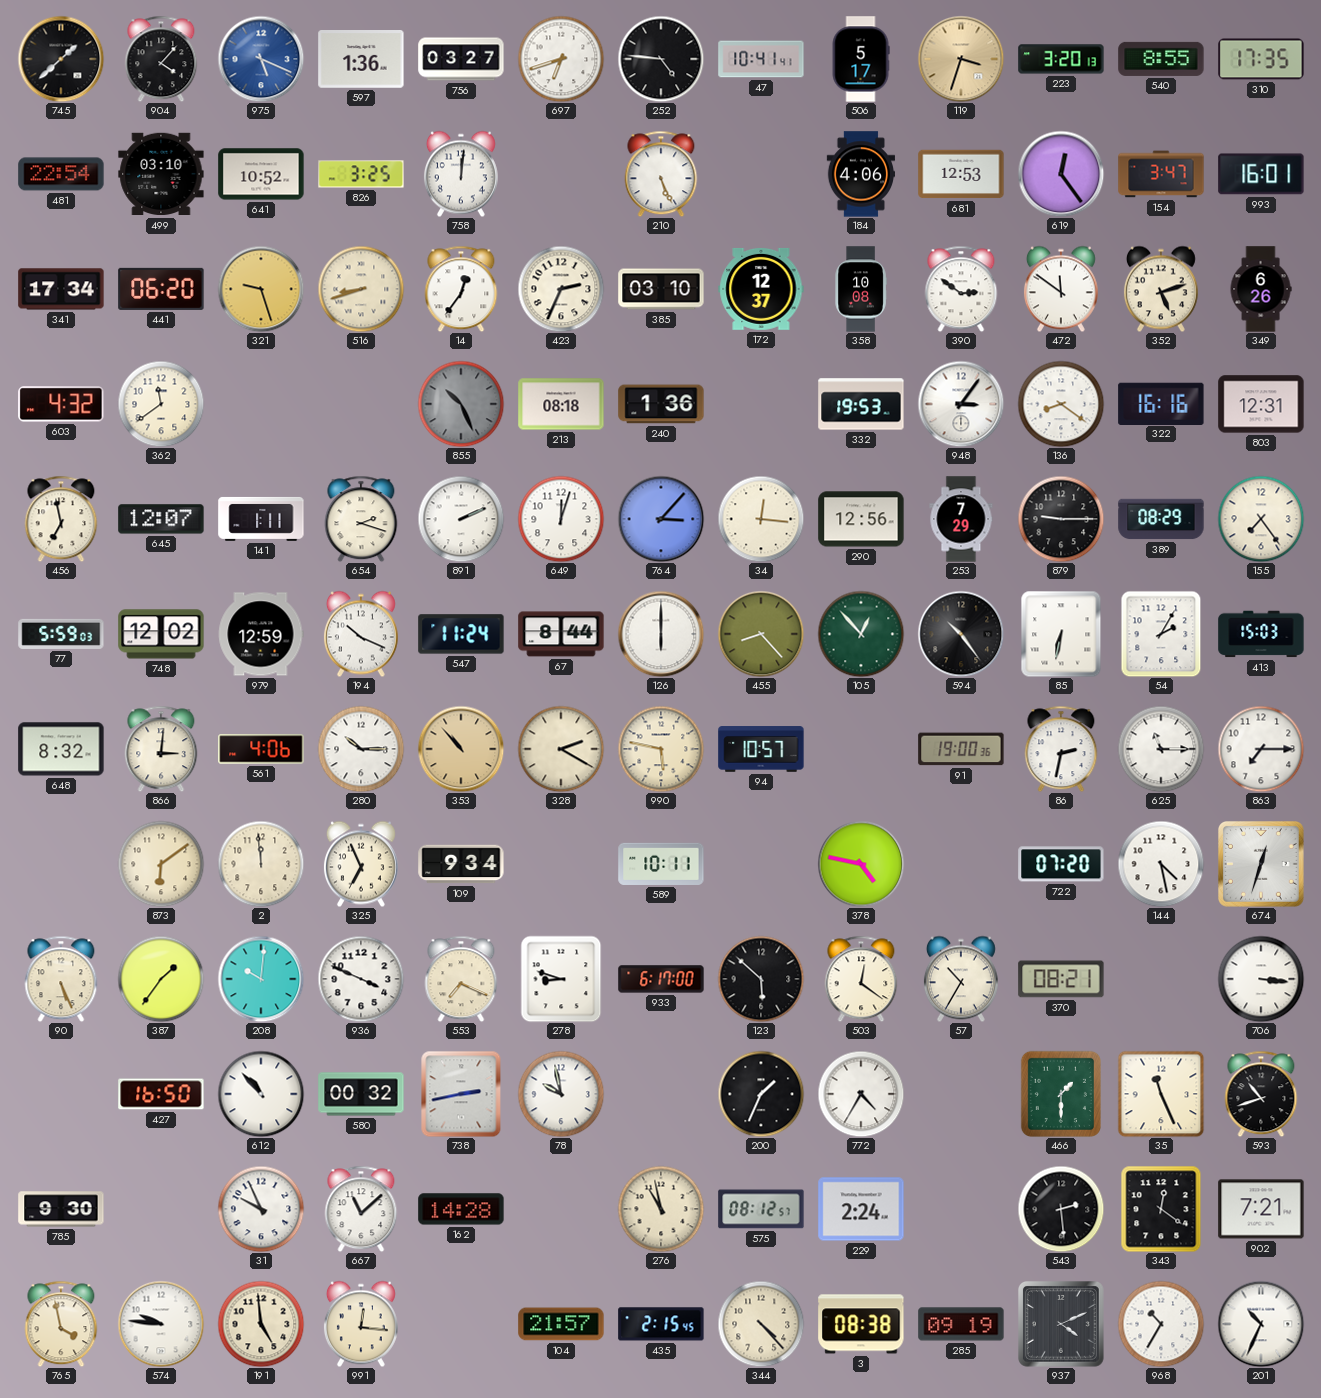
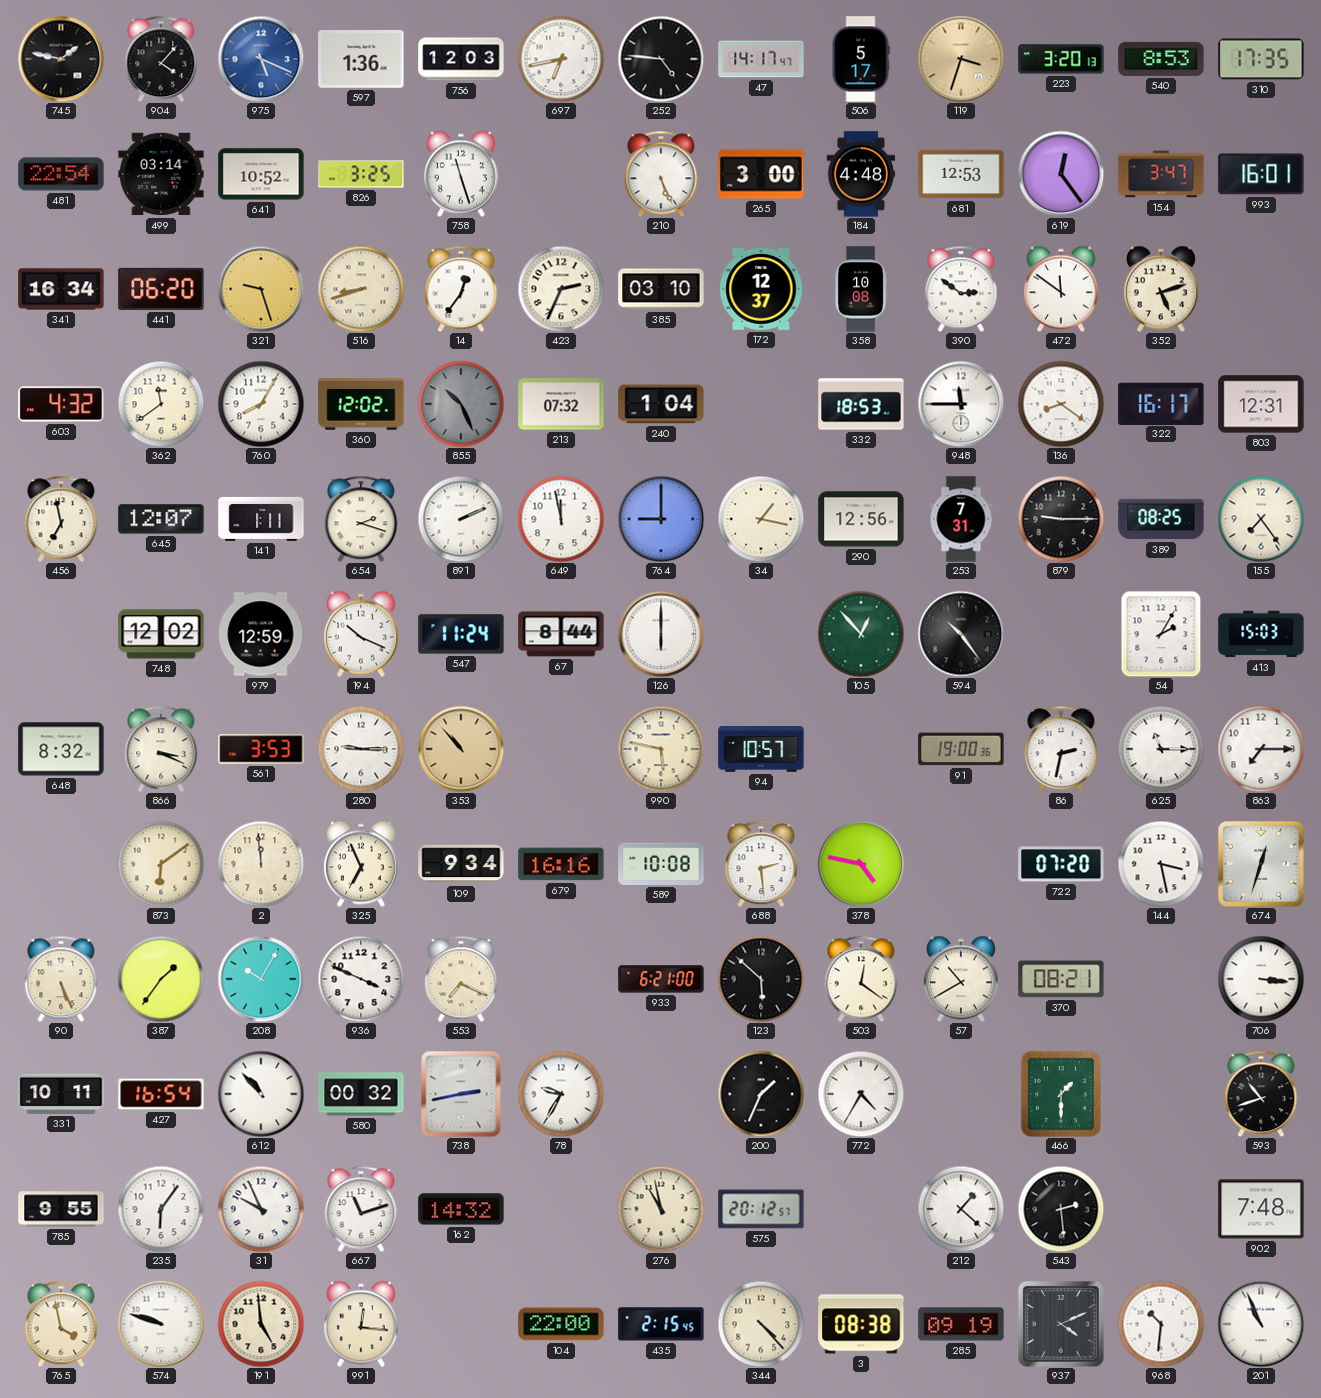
745: 1:38 -> 1:47 (61, 59)
756: 03:27 -> 12:03 (461, 59)
697: 6:42 -> 6:43 (561, 59)
47: 10:41 -> 14:17 (761, 59)
540: 8:55 -> 8:53 (1161, 59)
499: 03:10 -> 03:14 (161, 174)
758: 12:01 -> 11:27 (461, 174)
265: none -> 3:00 (761, 174)
184: 4:06 -> 4:48 (861, 174)
341: 17:34 -> 16:34 (61, 289)
349: 6:26 -> none (1261, 289)
760: none -> 8:05 (261, 404)
360: none -> 12:02 (361, 404)
213: 08:18 -> 07:32 (561, 404)
240: 1:36 -> 1:04 (661, 404)
332: 19:53 -> 18:53 (861, 404)
948: 3:06 -> 11:45 (961, 404)
322: 16:16 -> 16:17 (1161, 403)
649: 12:03 -> 11:58 (561, 519)
764: 3:07 -> 9:00 (661, 519)
34: 12:16 -> 1:17 (761, 519)
253: 7:29 -> 7:31 (961, 519)
389: 08:29 -> 08:25 (1161, 519)
77: 5:59 -> none (61, 634)
455: 8:23 -> none (761, 634)
85: 6:32 -> none (1061, 634)
866: 3:01 -> 3:19 (161, 749)
561: 4:06 -> 3:53 (261, 749)
280: 10:15 -> 9:15 (361, 749)
328: 2:20 -> none (561, 749)
679: none -> 16:16 (561, 864)
589: 10:11 -> 10:08 (661, 864)
688: none -> 2:29 (761, 864)
144: 4:28 -> 3:28 (1161, 864)
208: 10:01 -> 10:05 (261, 979)
278: 8:48 -> none (561, 979)
933: 6:17 -> 6:21 (661, 979)
57: 10:35 -> 10:40 (961, 979)
331: none -> 10:11 (61, 1094)
427: 16:50 -> 16:54 (161, 1094)
78: 9:58 -> 9:35 (561, 1094)
35: 11:26 -> none (1161, 1094)
785: 9:30 -> 9:55 (61, 1209)
235: none -> 6:06 (161, 1209)
667: 11:08 -> 11:12 (361, 1209)
162: 14:28 -> 14:32 (461, 1209)
575: 08:12 -> 20:12 (761, 1209)
229: 2:24 -> none (861, 1209)
212: none -> 1:22 (961, 1209)
343: 12:21 -> none (1161, 1209)
902: 7:21 -> 7:48 (1261, 1209)
574: 9:46 -> 9:48 (161, 1324)
104: 21:57 -> 22:00 (561, 1324)
968: 10:35 -> 10:31 (1161, 1324)
201: 10:34 -> 10:56 (1261, 1324)
